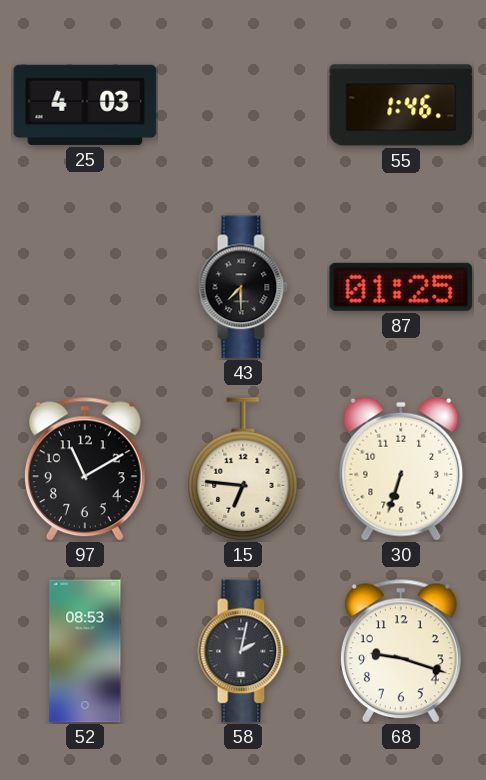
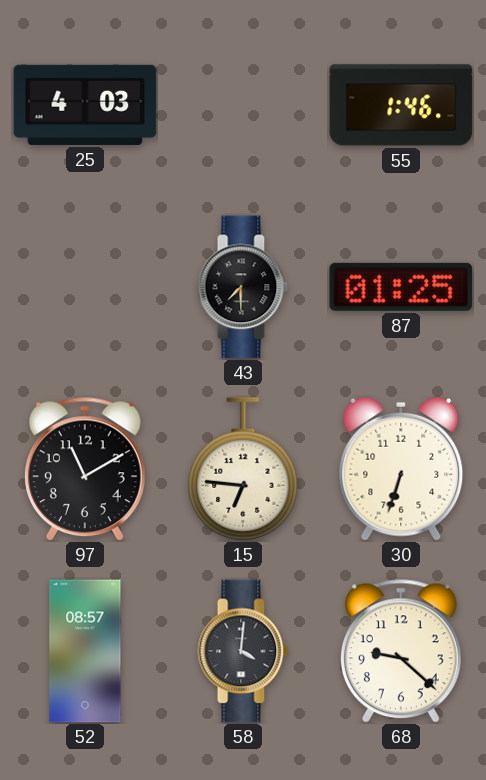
52: 08:53 -> 08:57 (85, 651)
58: 2:02 -> 4:01 (243, 651)
68: 9:18 -> 9:22 (401, 651)
